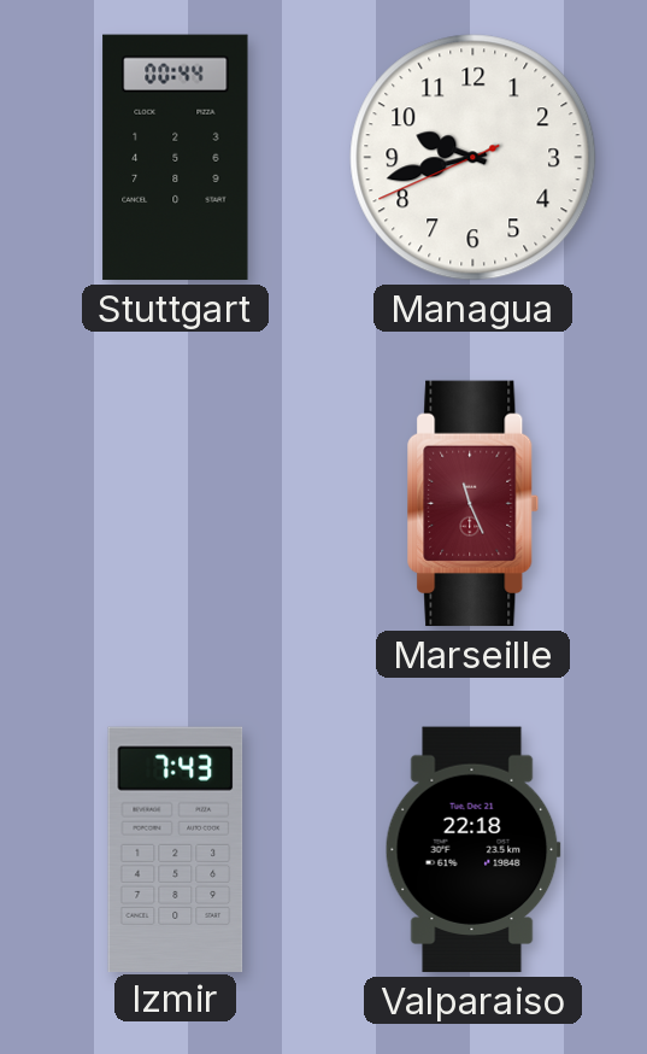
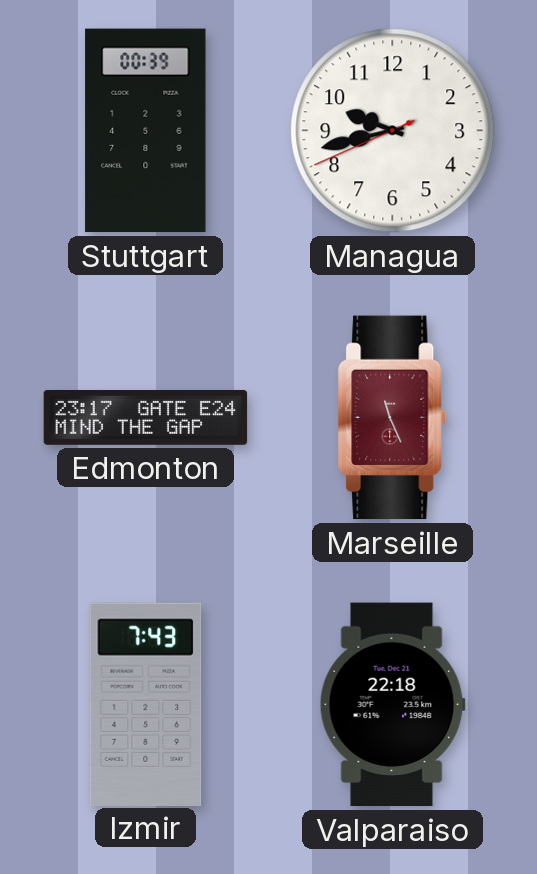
Stuttgart: 00:44 -> 00:39 (146, 131)
Edmonton: none -> 23:17 (146, 417)
